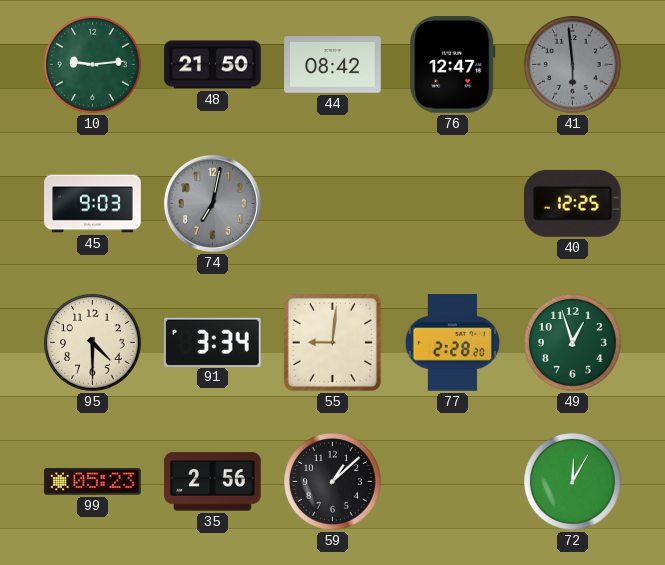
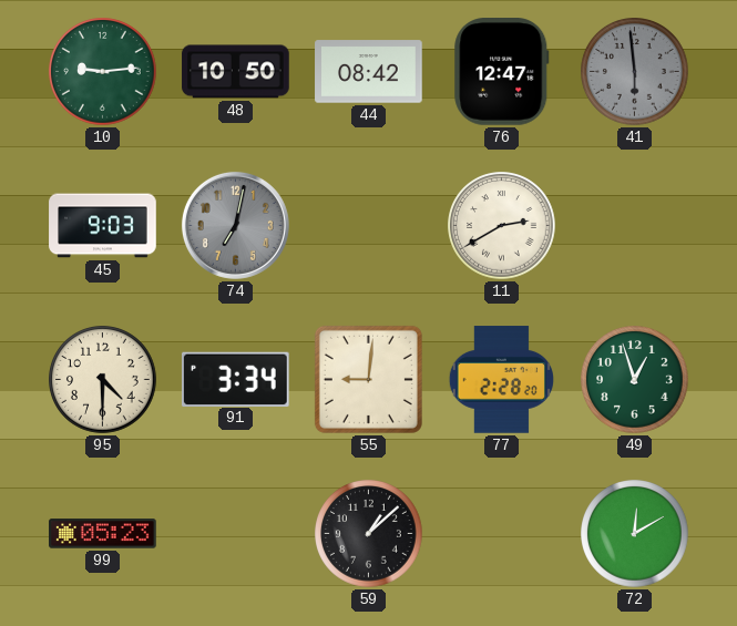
48: 21:50 -> 10:50 (236, 72)
11: none -> 2:40 (502, 226)
40: 12:25 -> none (572, 203)
35: 2:56 -> none (213, 482)
72: 12:05 -> 12:10 (635, 534)
